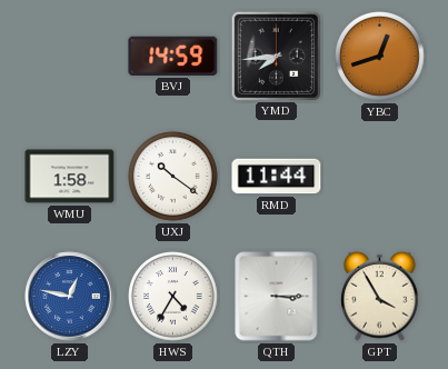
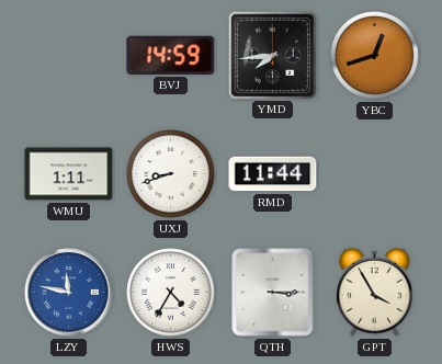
WMU: 1:58 -> 1:11 (69, 174)
UXJ: 10:21 -> 8:42 (171, 174)
LZY: 12:47 -> 11:47 (69, 293)
